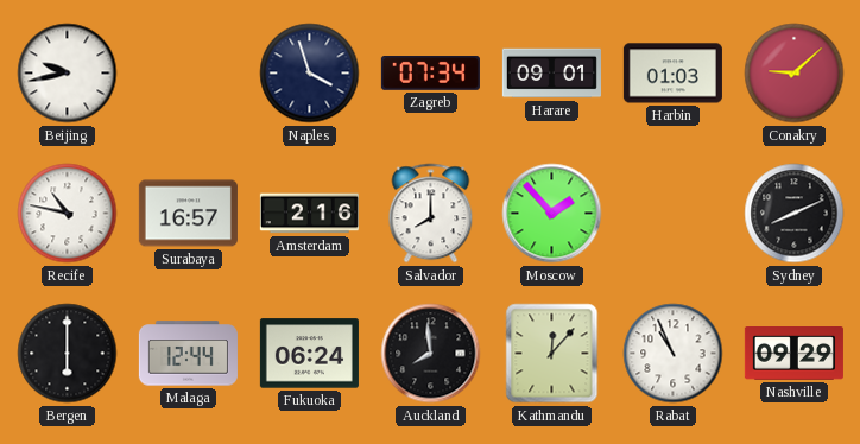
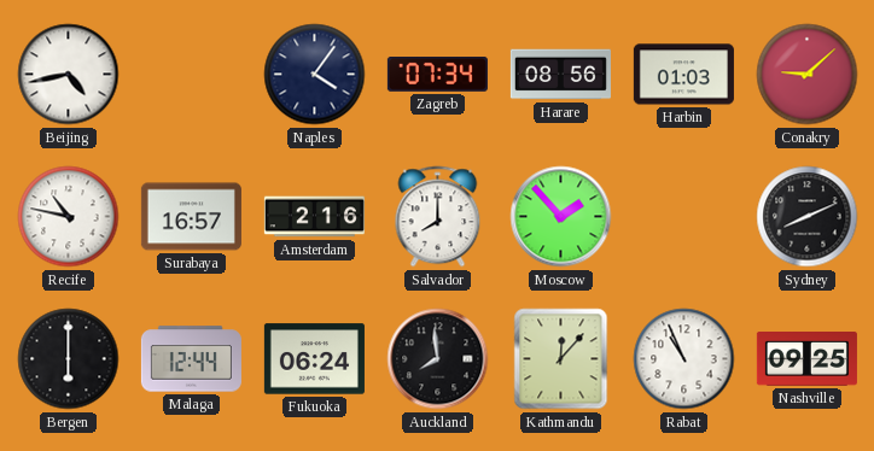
Beijing: 9:43 -> 4:43 (69, 75)
Naples: 3:57 -> 4:06 (315, 75)
Harare: 09:01 -> 08:56 (560, 75)
Nashville: 09:29 -> 09:25 (806, 359)
